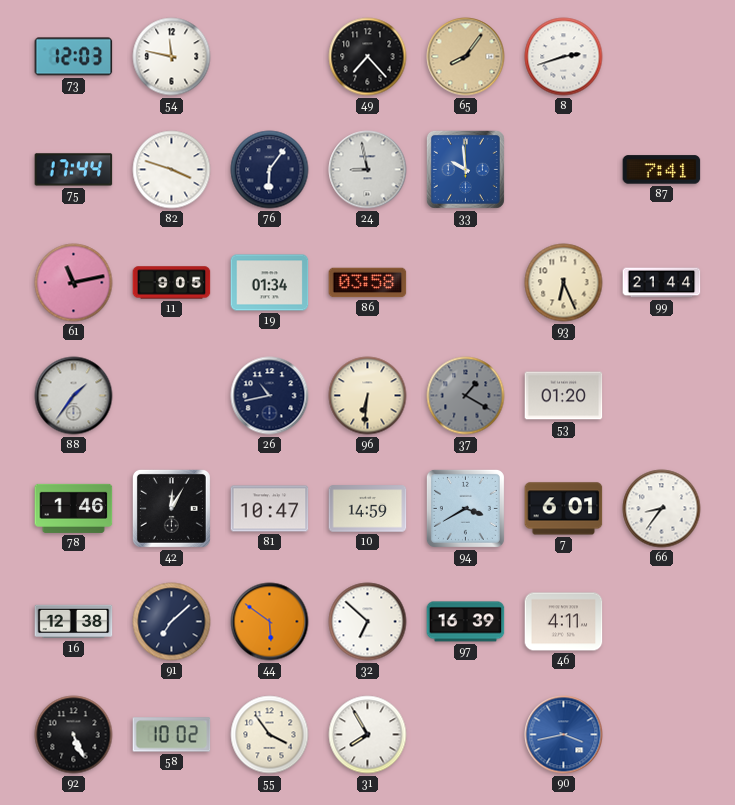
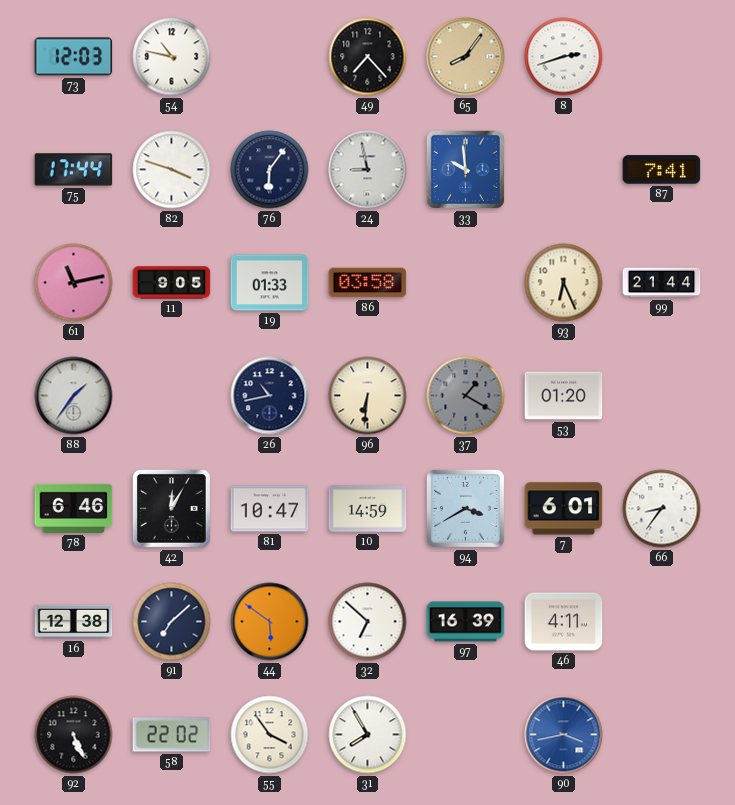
54: 11:47 -> 10:47 (172, 57)
19: 01:34 -> 01:33 (270, 283)
78: 1:46 -> 6:46 (74, 508)
58: 10:02 -> 22:02 (172, 735)
